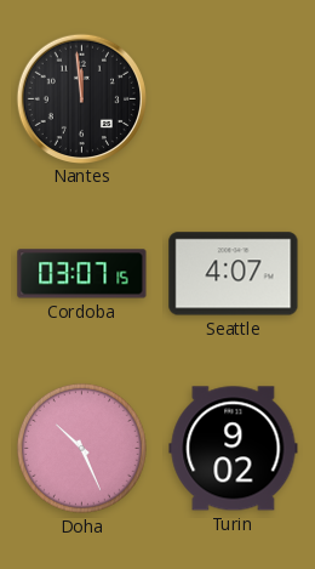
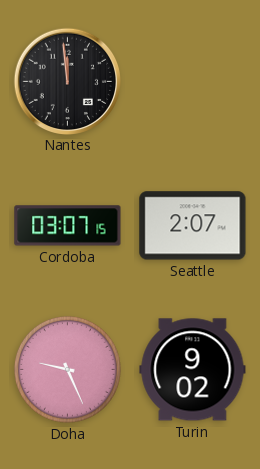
Seattle: 4:07 -> 2:07 (193, 226)
Doha: 10:26 -> 9:26 (67, 369)
